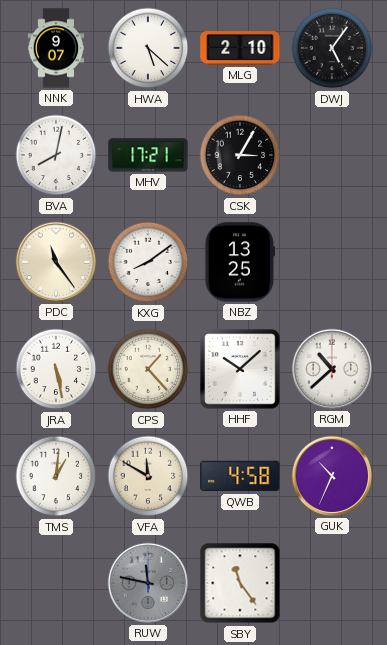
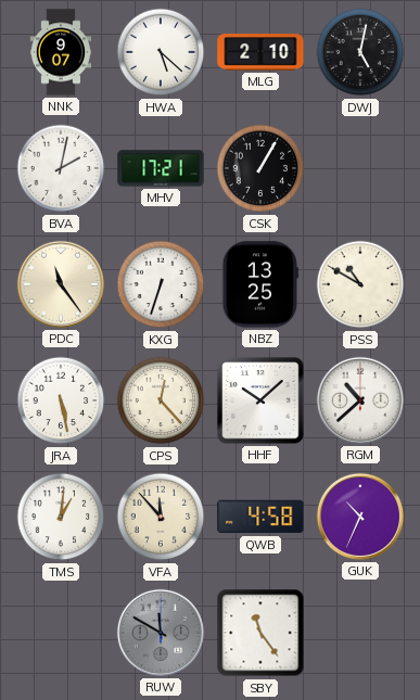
DWJ: 5:06 -> 5:02 (360, 52)
BVA: 8:02 -> 2:02 (61, 168)
CSK: 3:05 -> 1:05 (260, 168)
KXG: 8:09 -> 6:33 (161, 284)
PSS: none -> 10:50 (360, 284)
CPS: 1:23 -> 12:23 (161, 400)
VFA: 11:50 -> 11:53 (161, 517)
RUW: 11:47 -> 11:50 (161, 633)
